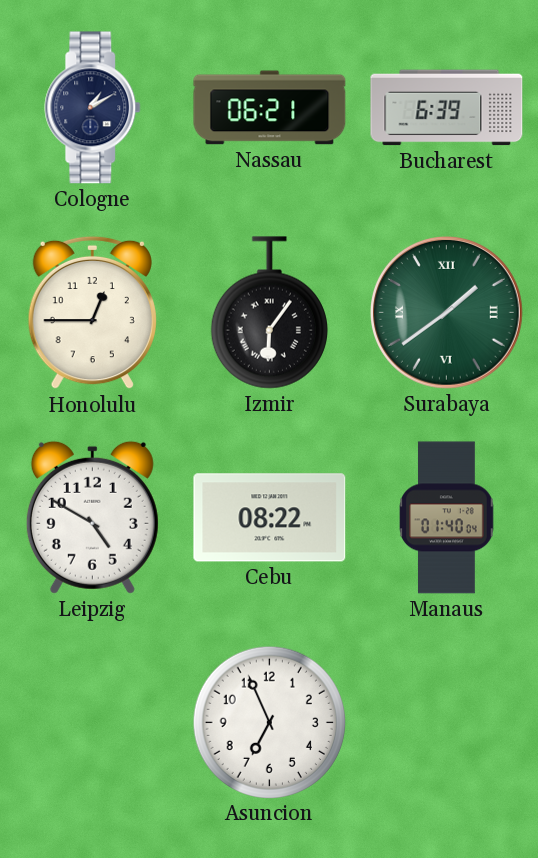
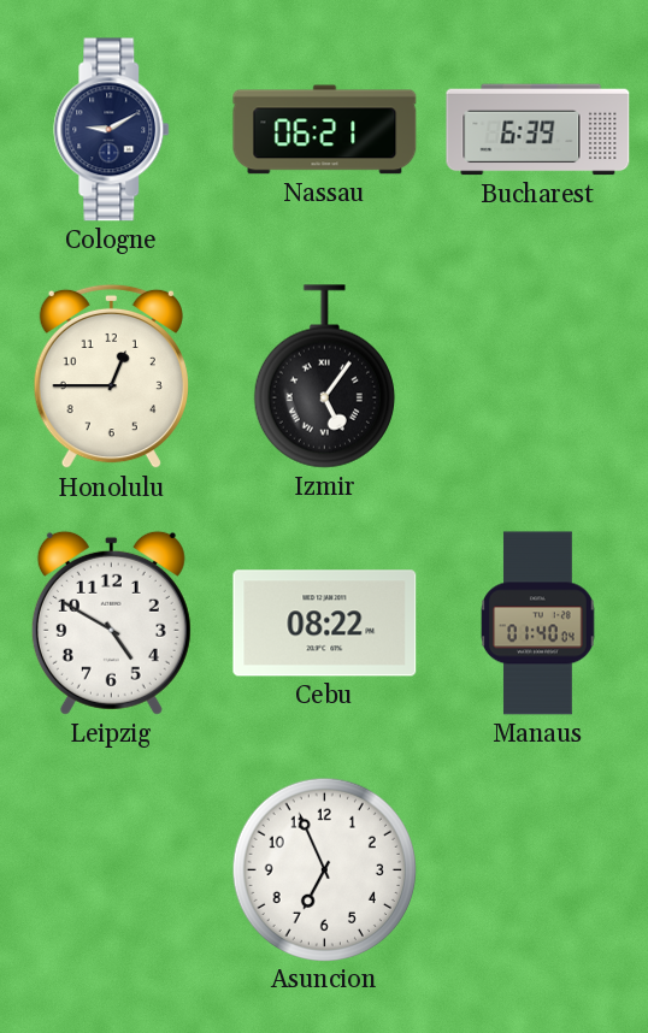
Cologne: 1:10 -> 9:10 (112, 130)
Izmir: 6:06 -> 5:06 (324, 377)
Surabaya: 1:39 -> none (446, 312)
